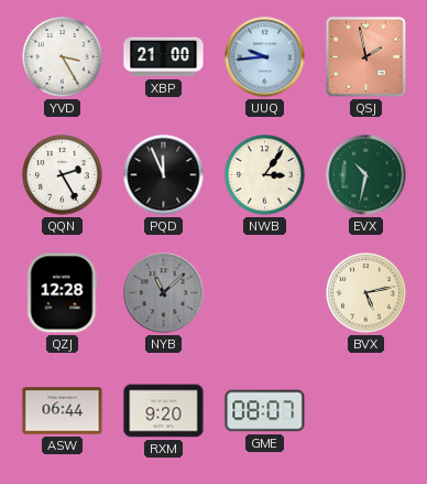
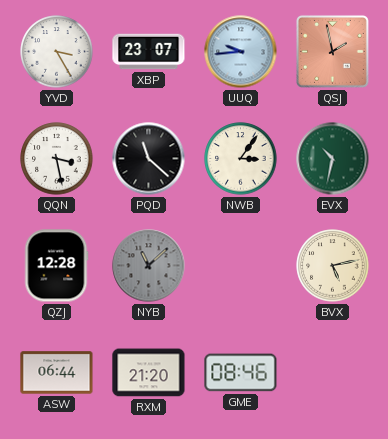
XBP: 21:00 -> 23:07 (149, 52)
QQN: 2:25 -> 3:28 (57, 159)
PQD: 11:56 -> 11:22 (149, 159)
RXM: 9:20 -> 21:20 (149, 373)
GME: 08:07 -> 08:46 (241, 373)
